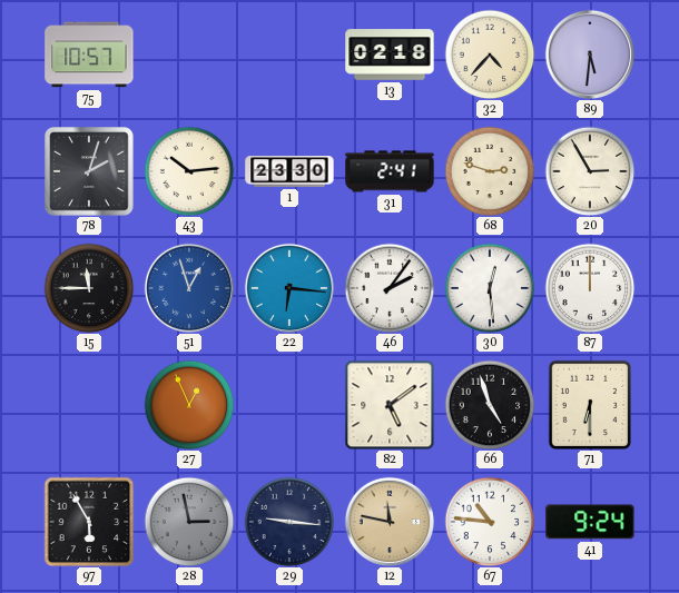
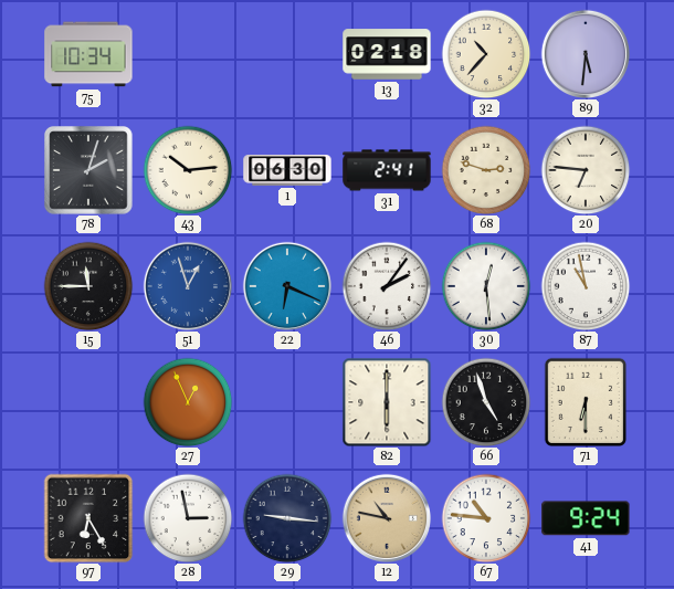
75: 10:57 -> 10:34 (88, 54)
32: 4:37 -> 10:37 (486, 54)
1: 23:30 -> 06:30 (287, 171)
20: 2:55 -> 6:46 (586, 170)
22: 6:16 -> 6:19 (286, 285)
87: 12:00 -> 10:58 (586, 286)
82: 5:09 -> 6:00 (387, 402)
97: 5:55 -> 6:25 (88, 518)
28 dial: grey -> white (188, 518)
12: 11:47 -> 10:47 (386, 517)
